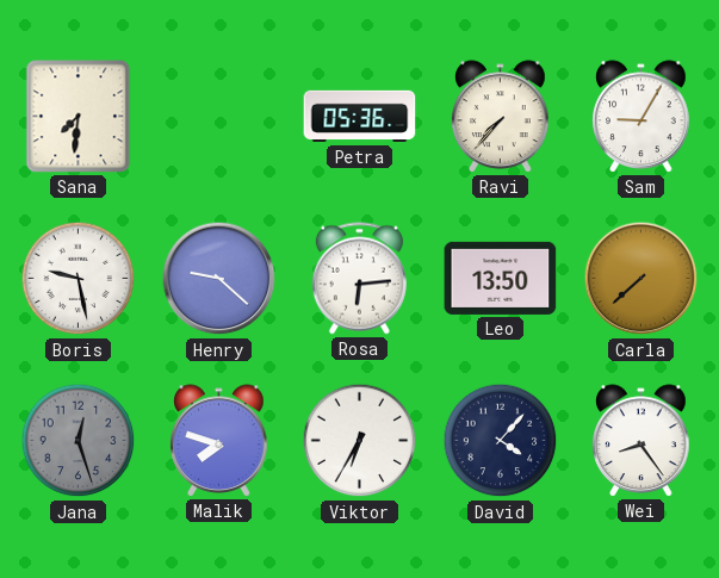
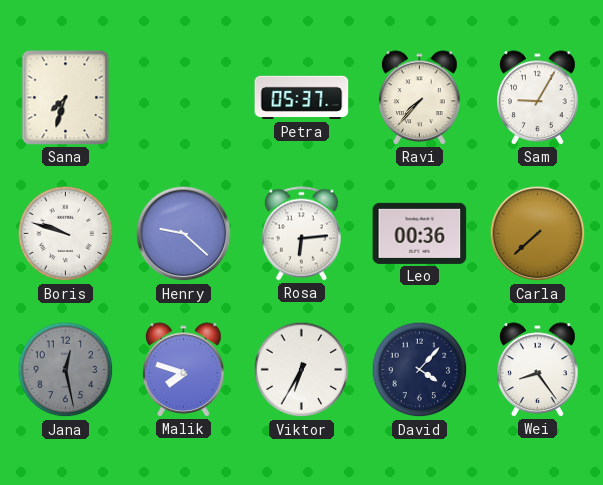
Sana: 7:31 -> 7:33 (66, 98)
Petra: 05:36 -> 05:37 (302, 98)
Boris: 9:28 -> 9:48 (66, 234)
Leo: 13:50 -> 00:36 (420, 233)
Jana: 12:27 -> 12:28 (66, 370)
